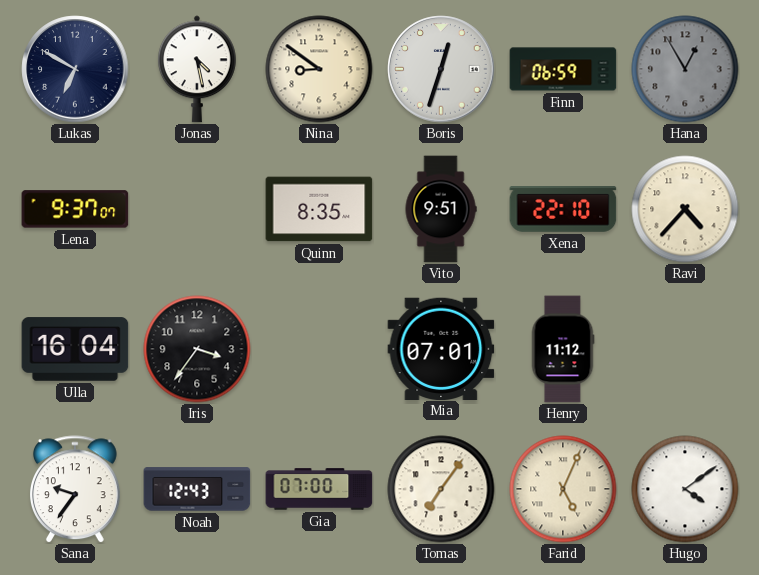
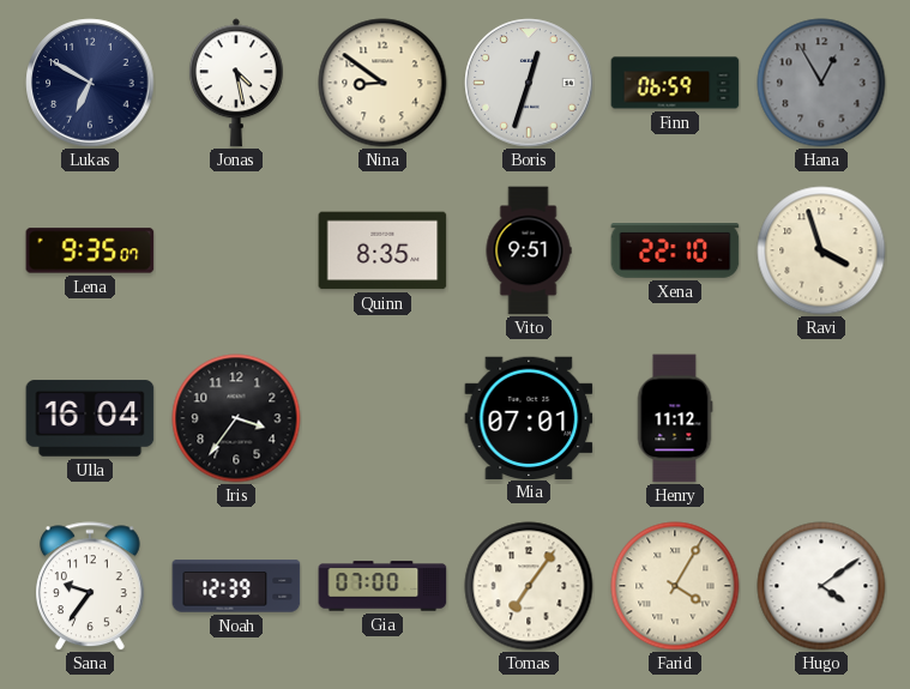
Lena: 9:37 -> 9:35 (90, 250)
Ravi: 4:37 -> 3:57 (821, 250)
Noah: 12:43 -> 12:39 (236, 586)
Farid: 5:04 -> 4:05 (675, 586)
